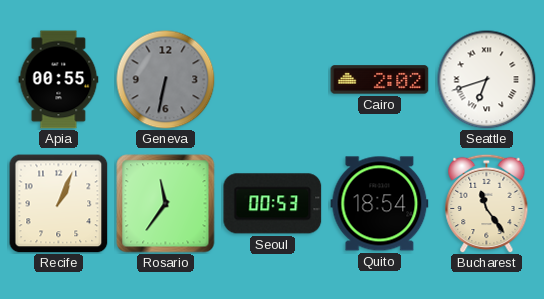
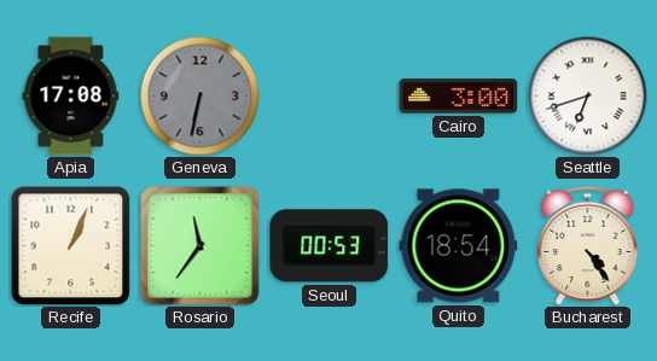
Apia: 00:55 -> 17:08 (71, 97)
Cairo: 2:02 -> 3:00 (459, 97)
Bucharest: 11:24 -> 4:24 (588, 245)
